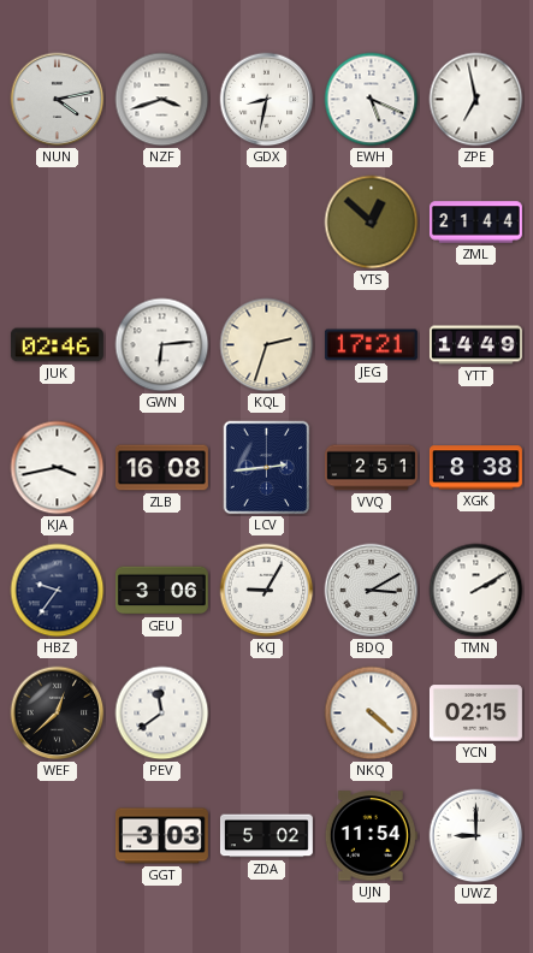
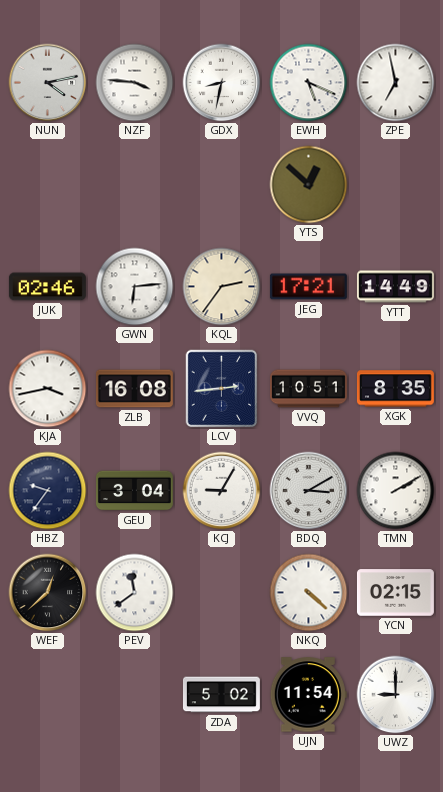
NZF: 3:42 -> 3:46 (135, 83)
ZML: 21:44 -> none (475, 223)
KQL: 2:33 -> 2:36 (222, 287)
VVQ: 2:51 -> 10:51 (309, 389)
XGK: 8:38 -> 8:35 (395, 389)
GEU: 3:06 -> 3:04 (134, 491)
GGT: 3:03 -> none (161, 836)
